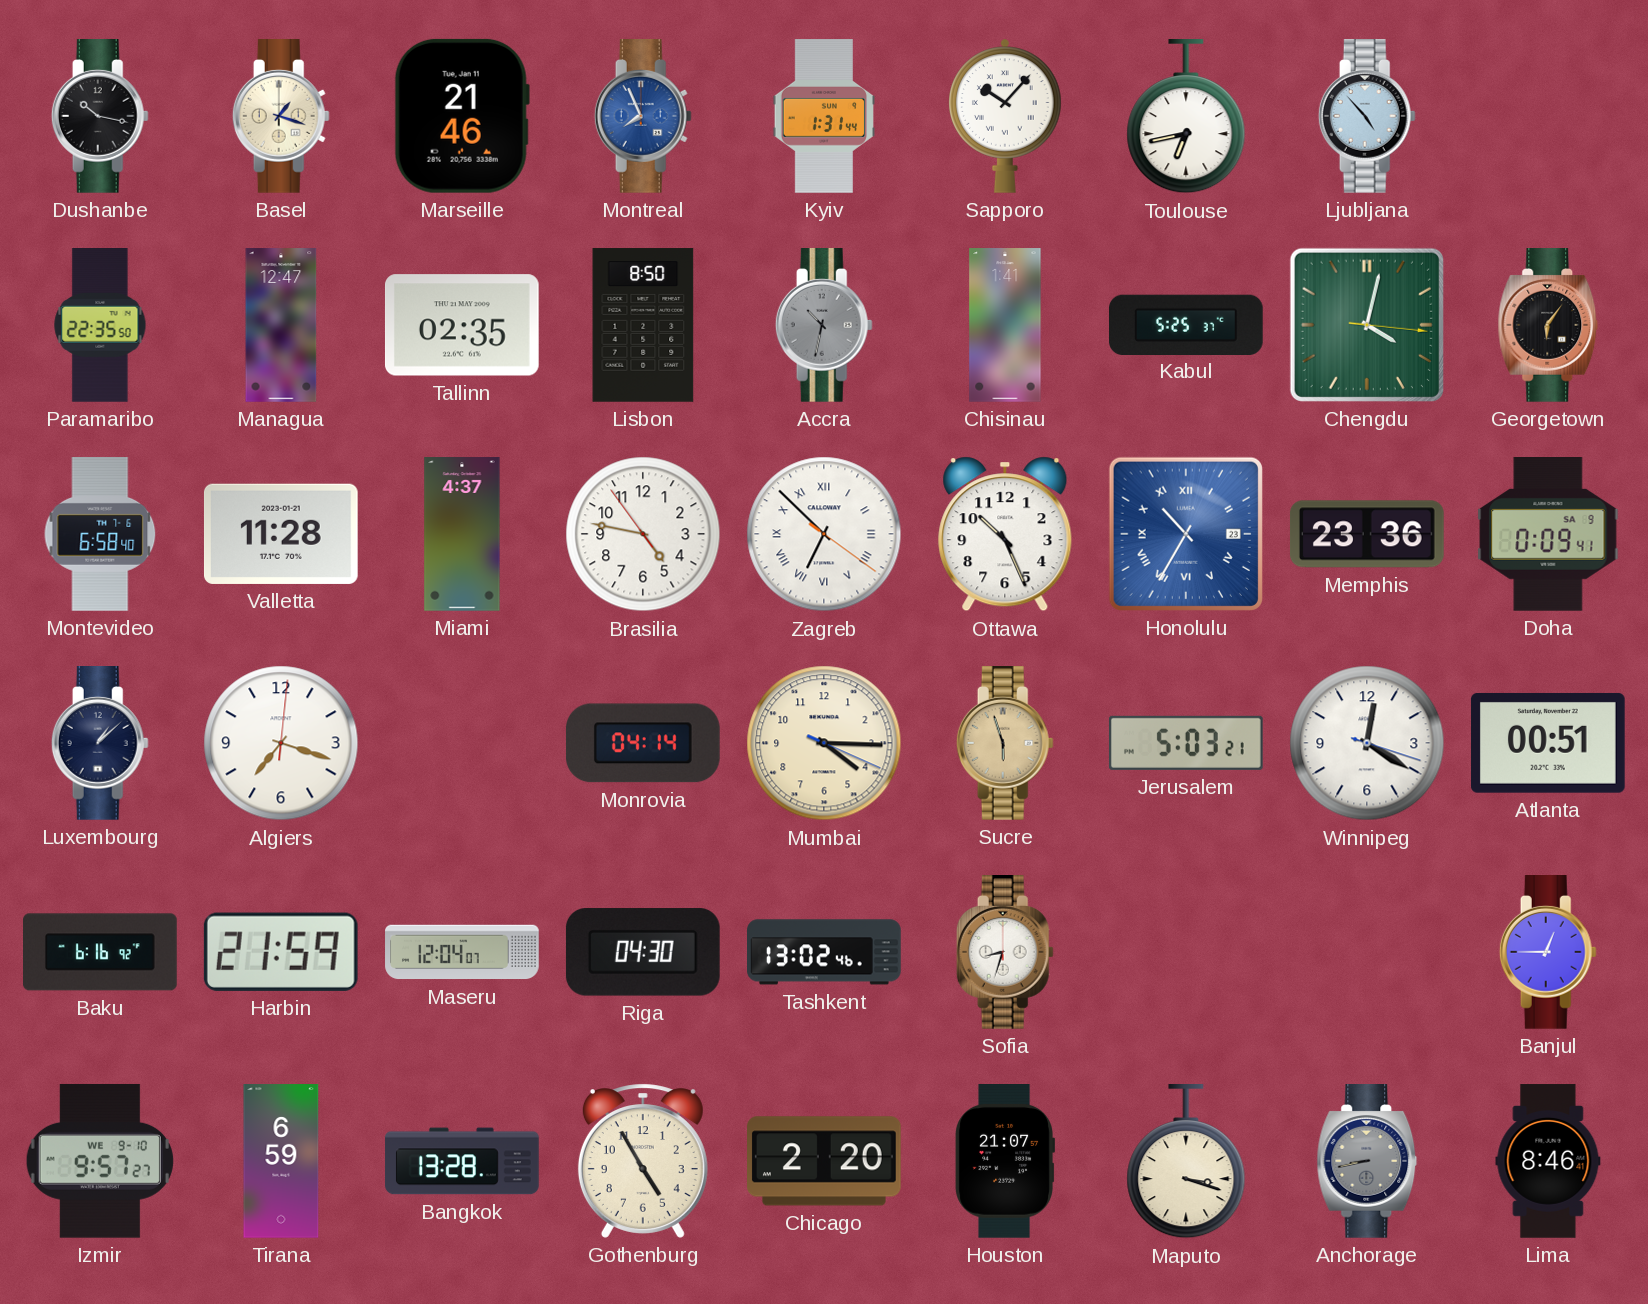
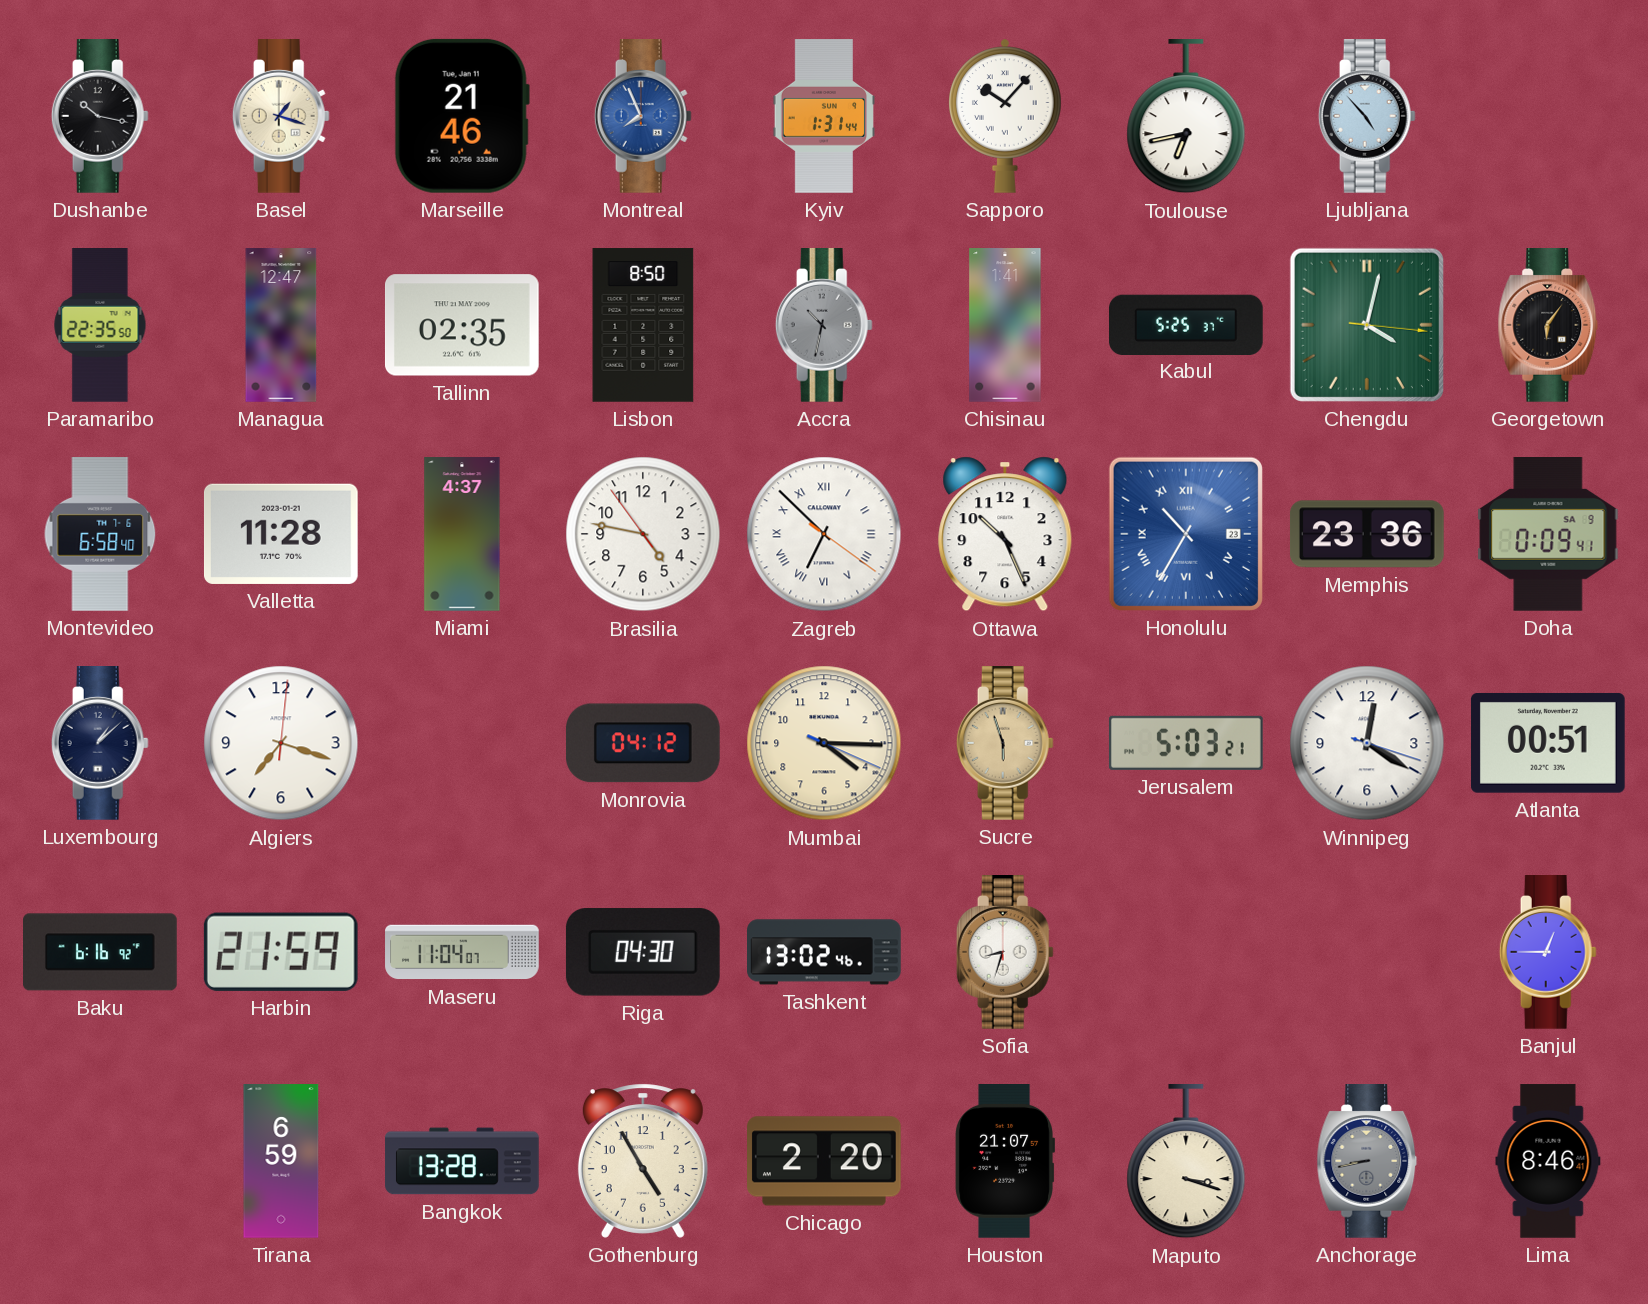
Monrovia: 04:14 -> 04:12 (643, 743)
Maseru: 12:04 -> 11:04 (462, 952)
Izmir: 9:57 -> none (100, 1161)
